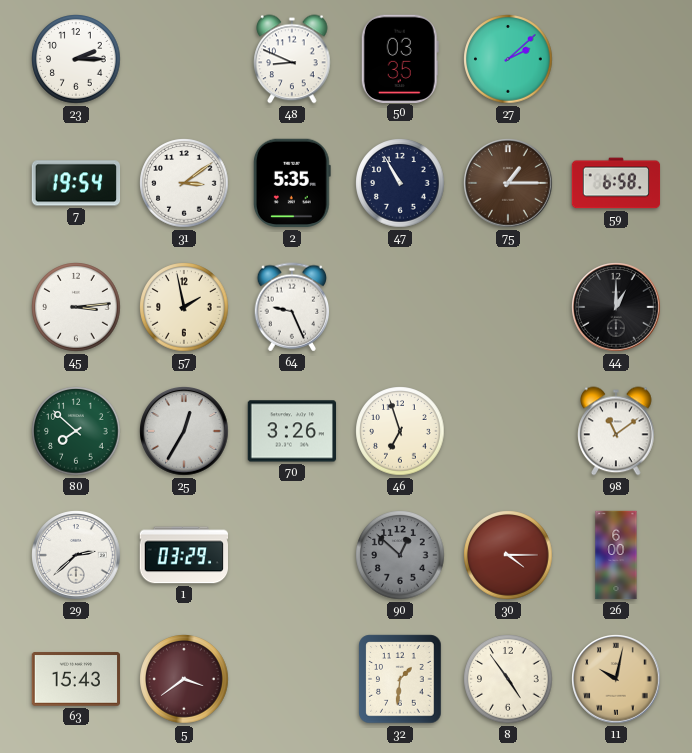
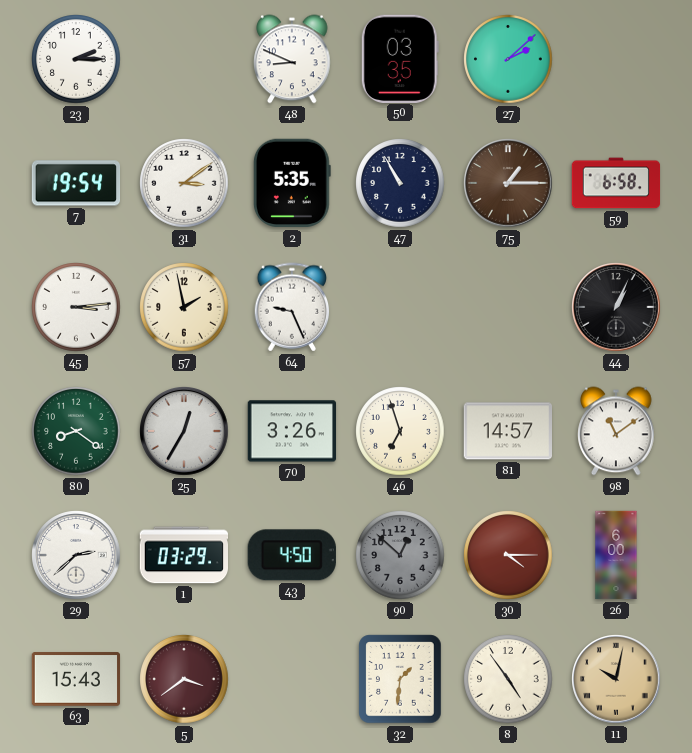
44: 1:00 -> 1:04 (616, 307)
80: 7:52 -> 8:21 (76, 431)
81: none -> 14:57 (507, 431)
43: none -> 4:50 (292, 555)
